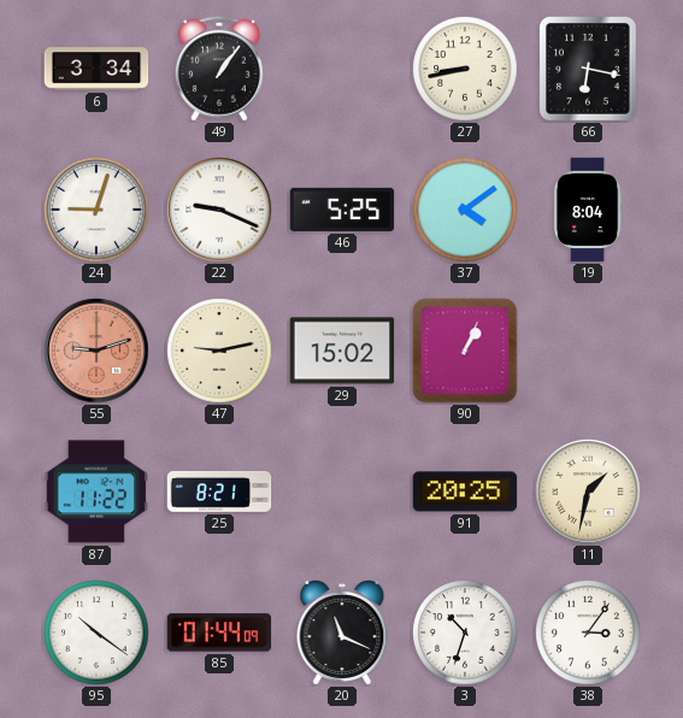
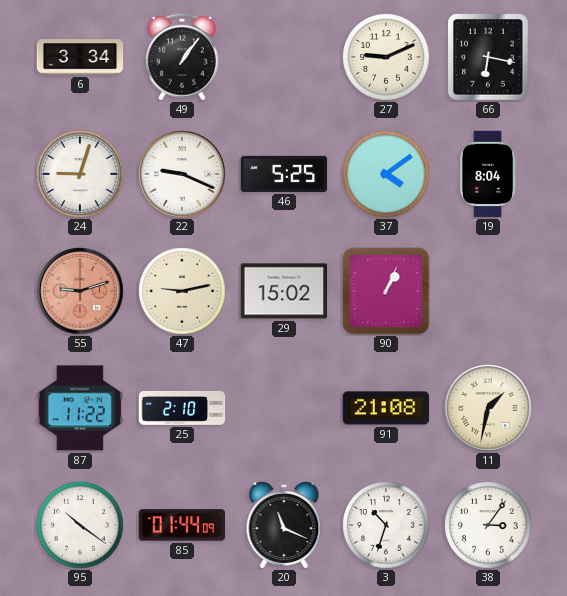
27: 8:43 -> 9:11 (386, 57)
25: 8:21 -> 2:10 (182, 408)
91: 20:25 -> 21:08 (386, 408)
